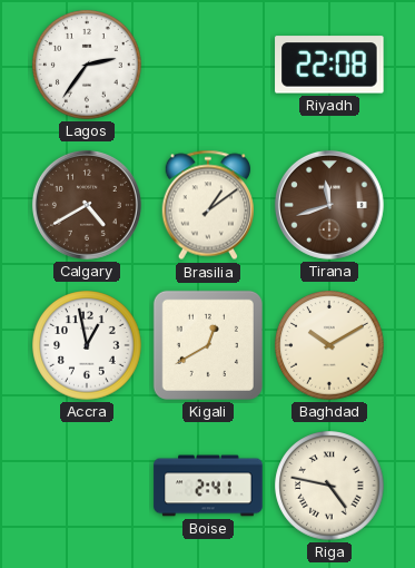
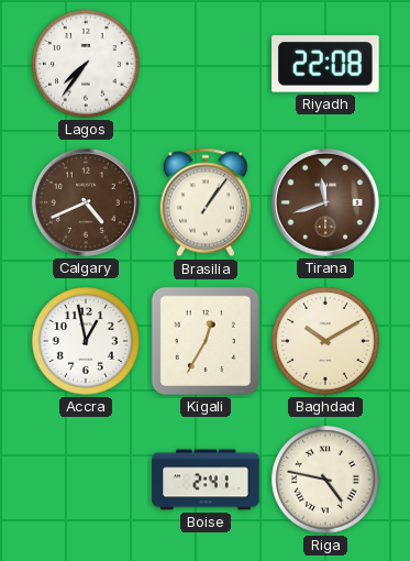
Lagos: 2:36 -> 7:36 (86, 64)
Calgary: 4:40 -> 4:41 (86, 202)
Brasilia: 1:09 -> 1:06 (204, 202)
Kigali: 12:40 -> 12:35 (206, 341)
